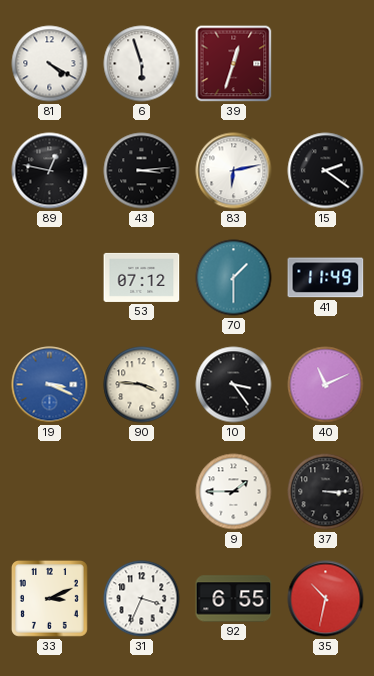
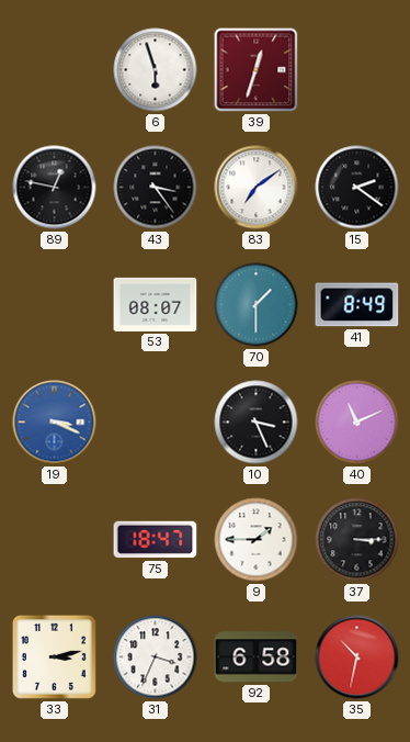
81: 4:20 -> none (50, 64)
43: 3:14 -> 3:24 (156, 188)
83: 6:13 -> 7:09 (257, 188)
53: 07:12 -> 08:07 (156, 304)
41: 11:49 -> 8:49 (357, 305)
90: 3:46 -> none (142, 385)
10: 3:24 -> 3:26 (257, 423)
75: none -> 18:47 (156, 540)
33: 3:11 -> 3:13 (54, 656)
92: 6:55 -> 6:58 (257, 657)
